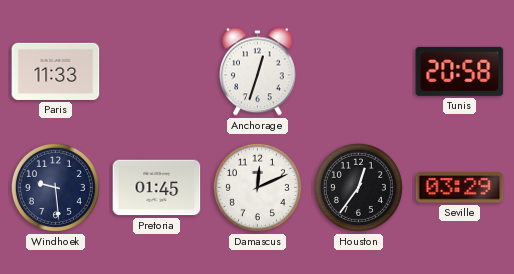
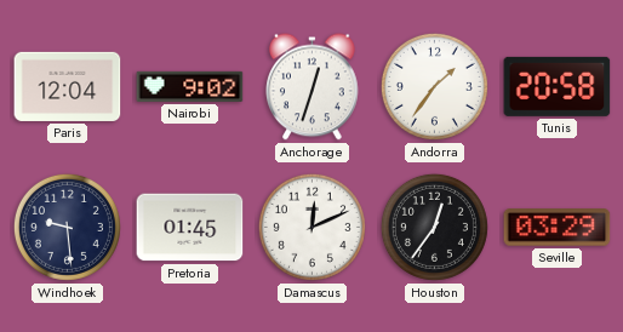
Paris: 11:33 -> 12:04 (68, 86)
Nairobi: none -> 9:02 (190, 86)
Andorra: none -> 1:36 (434, 86)
